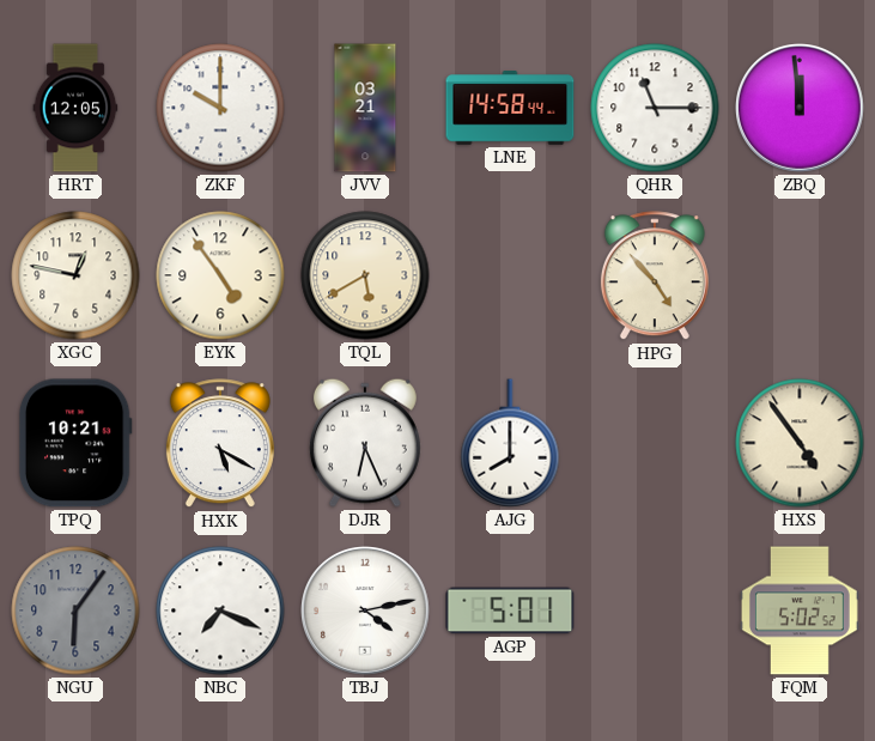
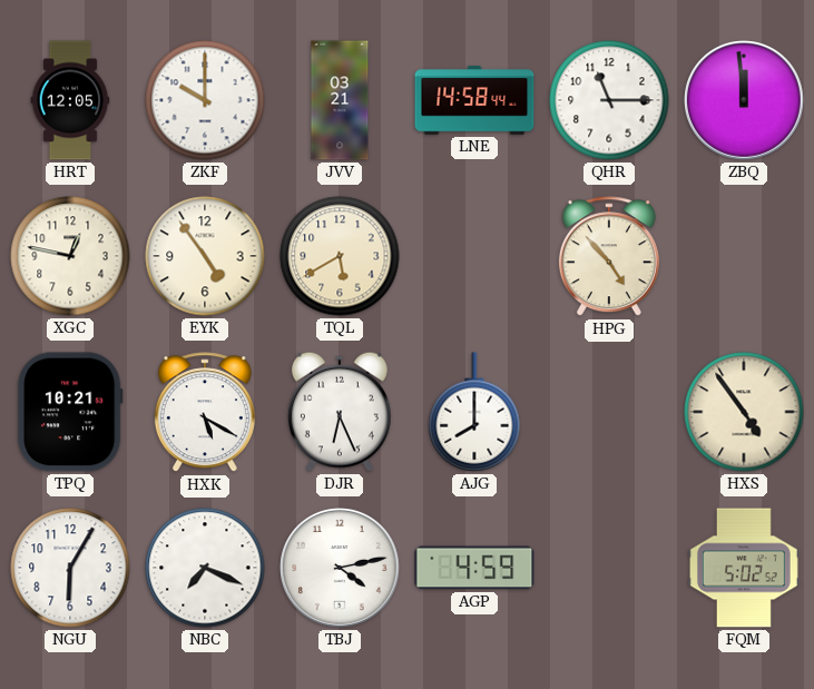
NGU: 6:06 -> 6:05 (70, 568)
NGU dial: grey -> white (70, 568)
AGP: 5:01 -> 4:59 (474, 568)
